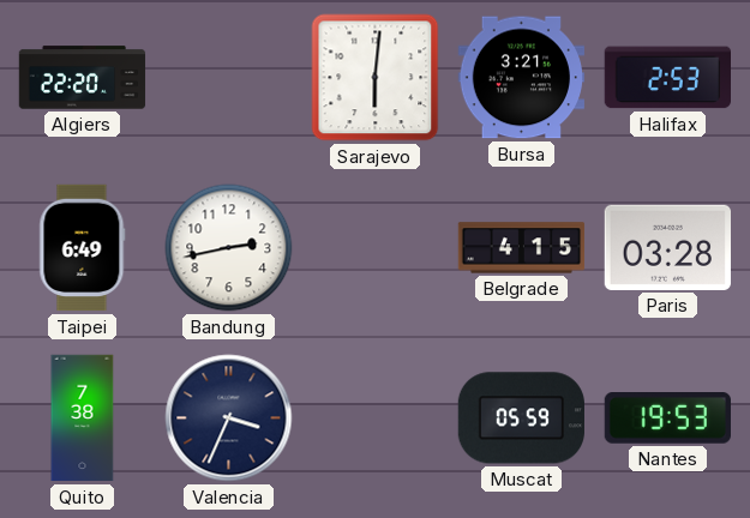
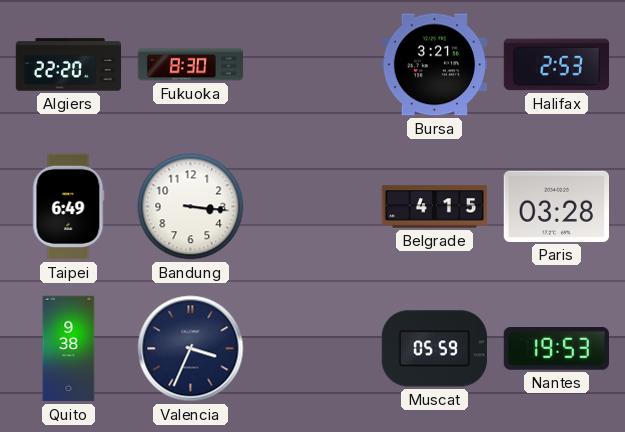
Fukuoka: none -> 8:30 (191, 65)
Sarajevo: 6:01 -> none (376, 78)
Bandung: 2:43 -> 3:16 (191, 207)
Quito: 7:38 -> 9:38 (69, 349)
